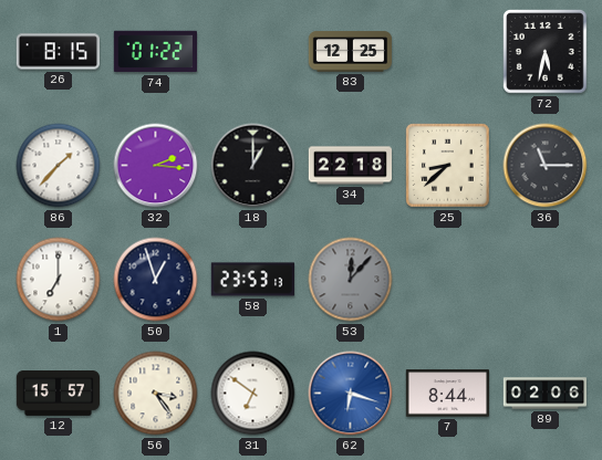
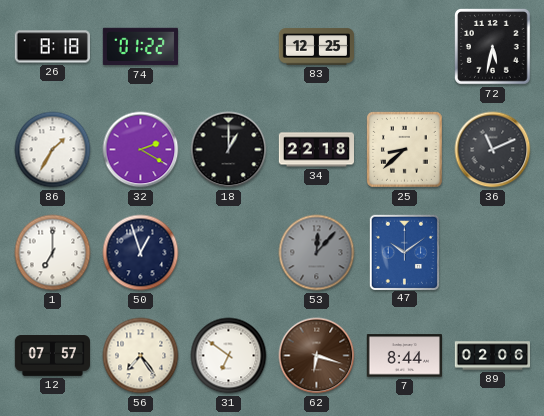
26: 8:15 -> 8:18 (52, 47)
86: 1:37 -> 1:35 (53, 150)
32: 2:16 -> 2:20 (141, 150)
36: 11:15 -> 11:11 (493, 150)
58: 23:53 -> none (252, 280)
47: none -> 10:09 (404, 252)
12: 15:57 -> 07:57 (52, 356)
56: 3:24 -> 7:24 (141, 356)
62 dial: blue -> brown (317, 356)
